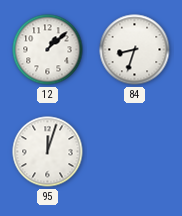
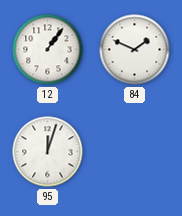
12: 1:08 -> 1:06 (48, 50)
84: 8:33 -> 1:49 (135, 50)
